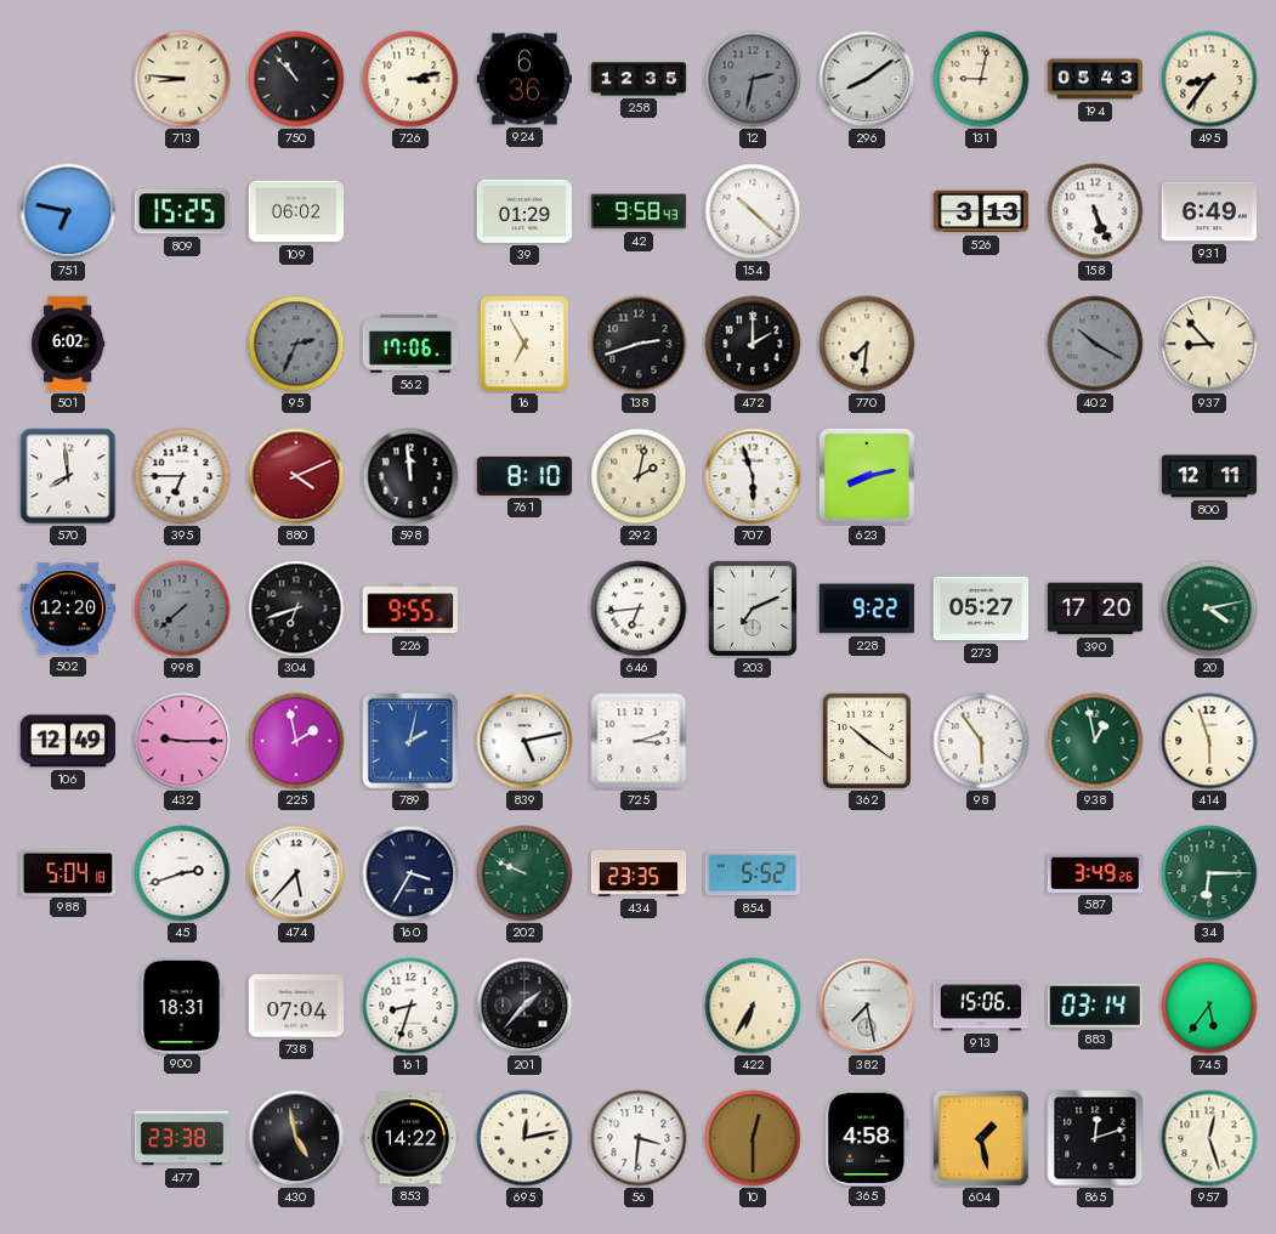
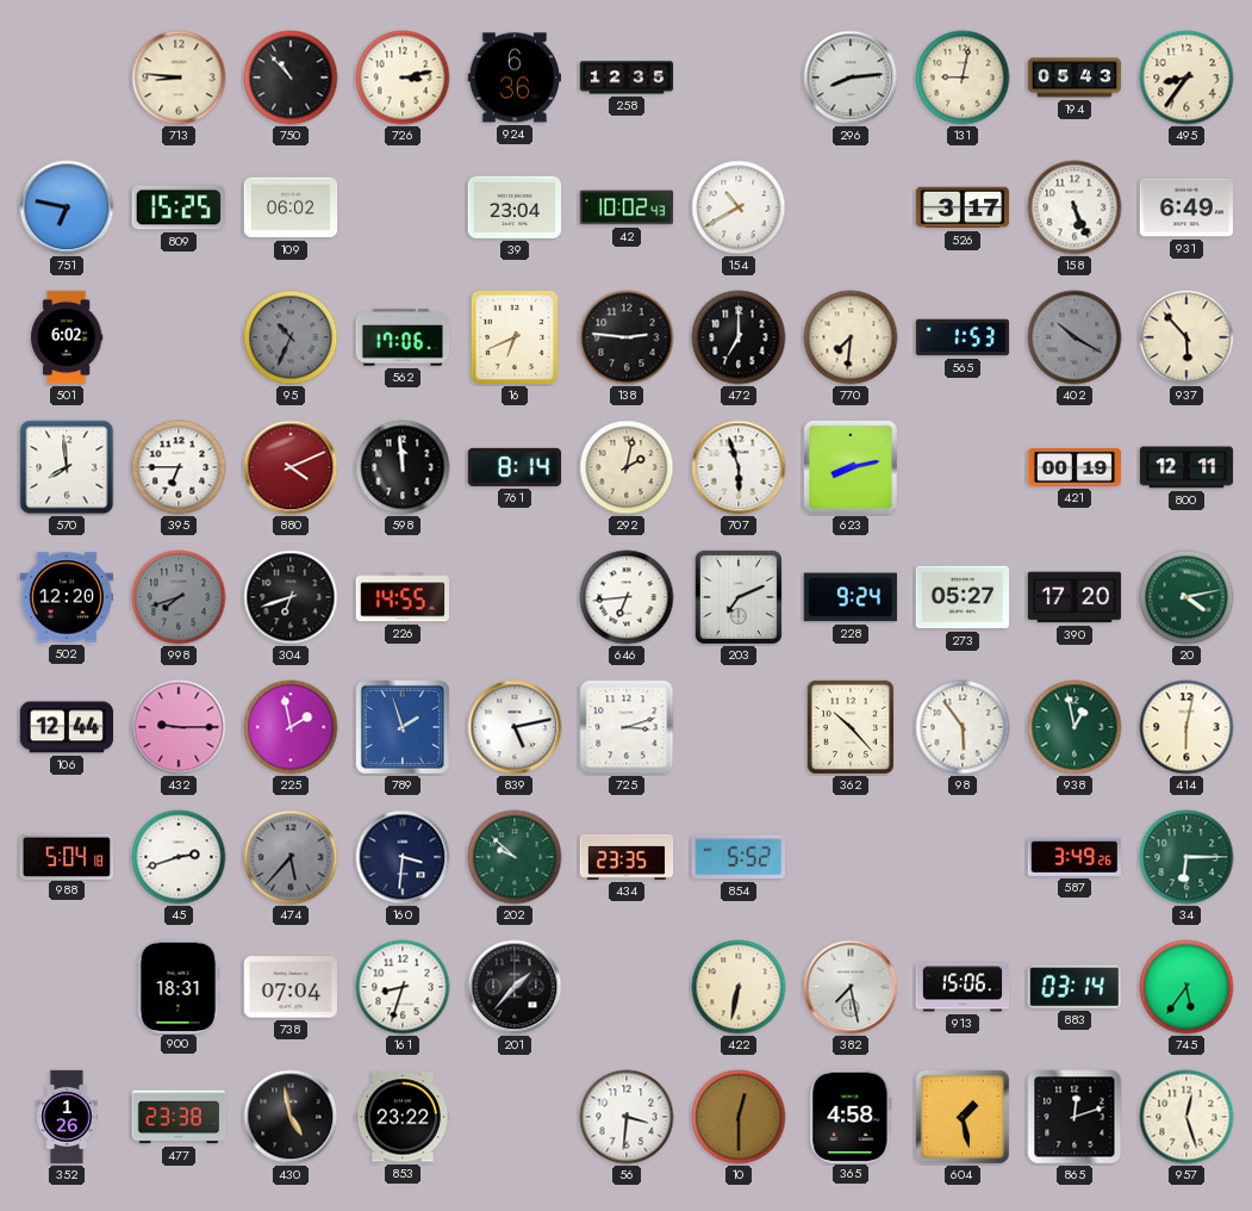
12: 2:32 -> none (753, 79)
296: 8:09 -> 8:14 (851, 77)
39: 01:29 -> 23:04 (513, 207)
42: 9:58 -> 10:02 (627, 207)
154: 10:22 -> 10:40 (739, 207)
526: 3:13 -> 3:17 (963, 207)
95: 2:34 -> 10:34 (291, 337)
16: 6:55 -> 6:41 (513, 337)
138: 2:42 -> 2:46 (627, 337)
472: 2:00 -> 7:00 (739, 337)
565: none -> 1:53 (963, 337)
937: 8:53 -> 5:53 (1186, 337)
761: 8:10 -> 8:14 (515, 467)
421: none -> 00:19 (1075, 468)
998: 7:38 -> 7:42 (179, 597)
226: 9:55 -> 14:55 (401, 597)
228: 9:22 -> 9:24 (851, 597)
106: 12:49 -> 12:44 (66, 727)
789: 2:02 -> 1:57 (403, 727)
362: 10:21 -> 10:23 (849, 727)
414: 5:57 -> 6:02 (1186, 727)
474 dial: white -> grey (291, 857)
160: 3:35 -> 3:31 (403, 857)
202: 9:49 -> 9:52 (515, 857)
422: 6:35 -> 6:32 (739, 987)
352: none -> 1:26 (67, 1117)
853: 14:22 -> 23:22 (403, 1117)
695: 12:13 -> none (524, 1138)
